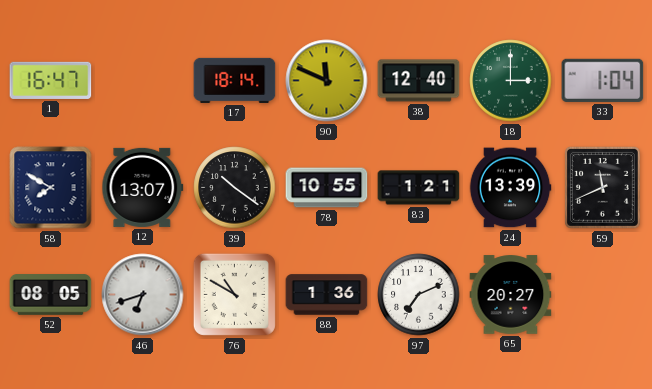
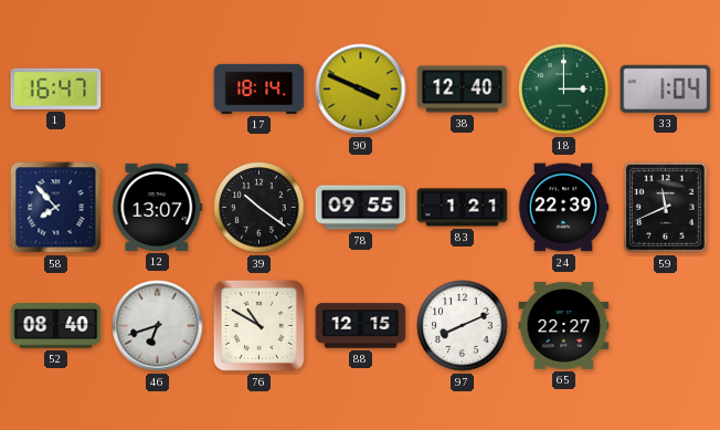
90: 11:49 -> 3:49 (361, 90)
58: 7:50 -> 7:53 (56, 208)
78: 10:55 -> 09:55 (361, 208)
24: 13:39 -> 22:39 (563, 208)
52: 08:05 -> 08:40 (56, 326)
88: 1:36 -> 12:15 (361, 326)
97: 7:11 -> 8:11 (463, 326)
65: 20:27 -> 22:27 (564, 326)
